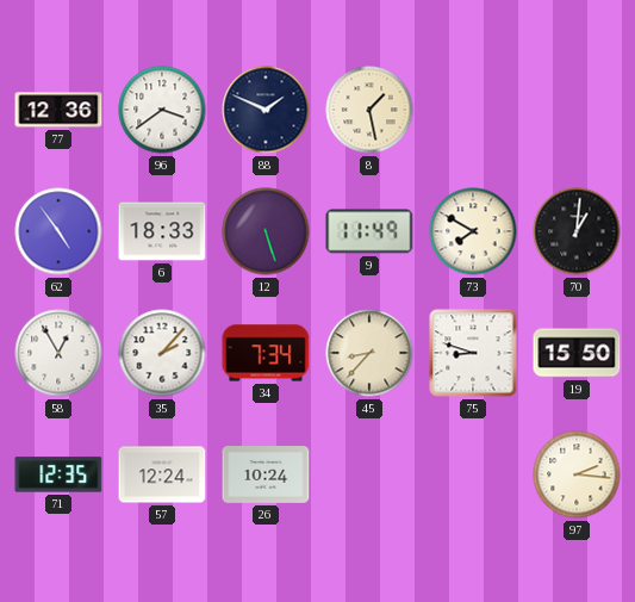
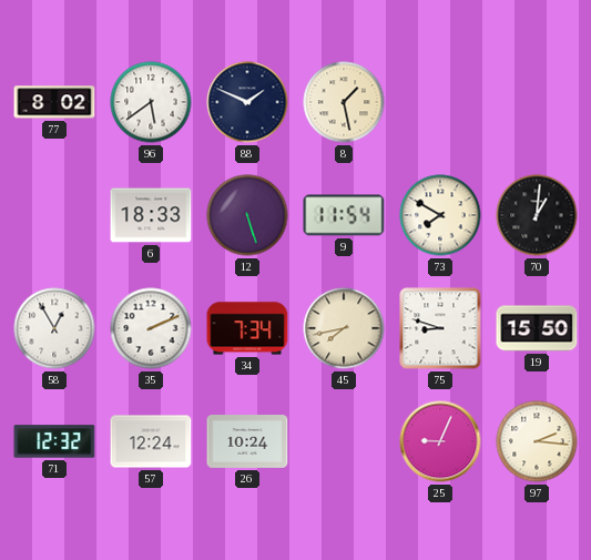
77: 12:36 -> 8:02 (54, 102)
96: 3:39 -> 5:39 (151, 102)
62: 4:54 -> none (58, 231)
9: 11:49 -> 11:54 (344, 215)
35: 2:07 -> 2:11 (151, 328)
45: 8:37 -> 7:43 (344, 328)
71: 12:35 -> 12:32 (54, 441)
25: none -> 9:04 (440, 441)
